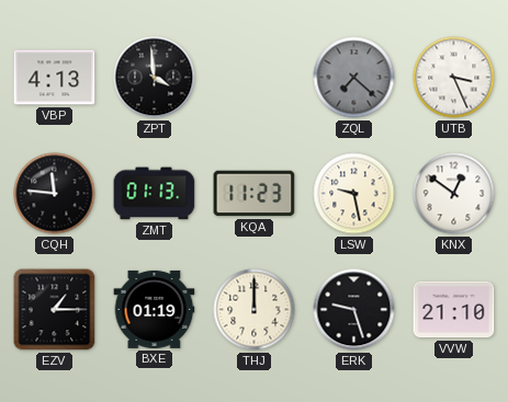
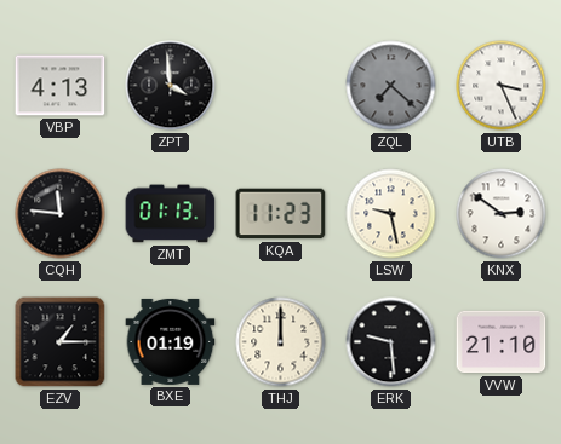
KNX: 12:51 -> 2:51 (502, 214)
ERK: 9:27 -> 9:29 (391, 342)
